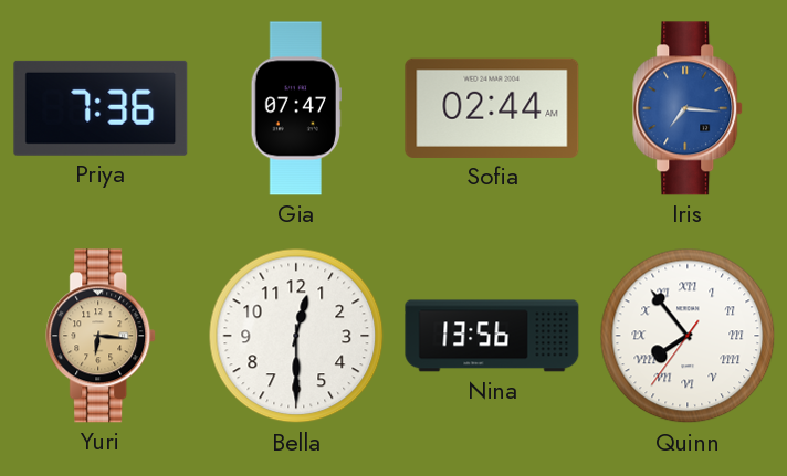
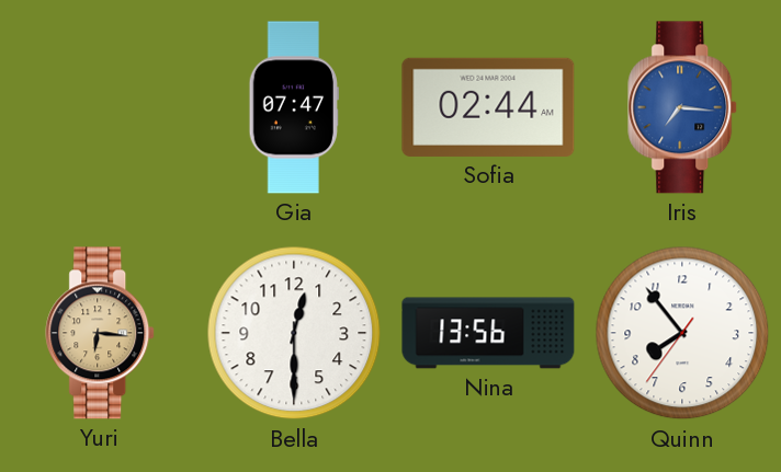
Priya: 7:36 -> none (101, 108)
Quinn numerals: Roman -> Arabic (682, 333)
